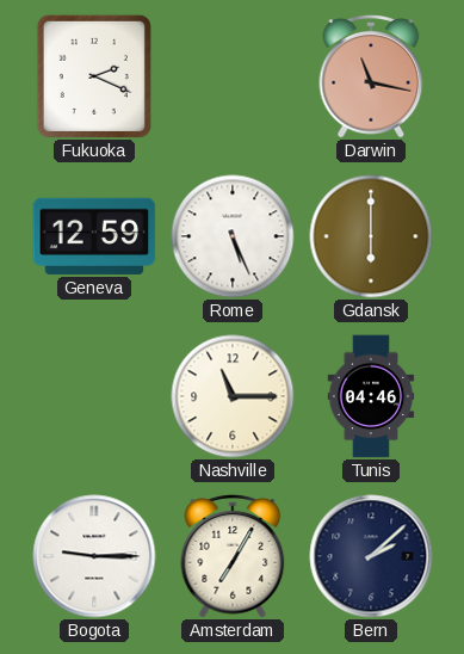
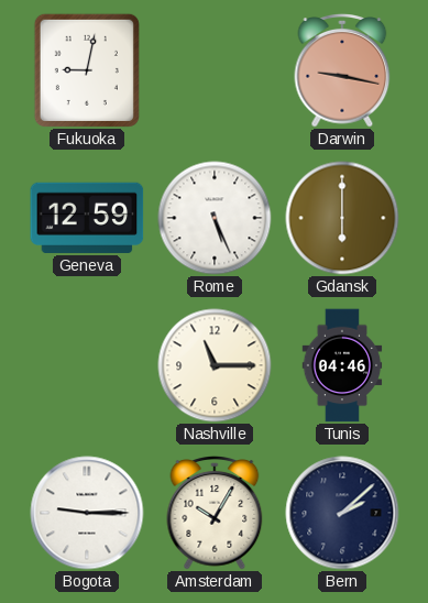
Fukuoka: 2:19 -> 9:02 (87, 70)
Darwin: 11:17 -> 9:17 (342, 72)
Amsterdam: 7:05 -> 10:05 (215, 514)
